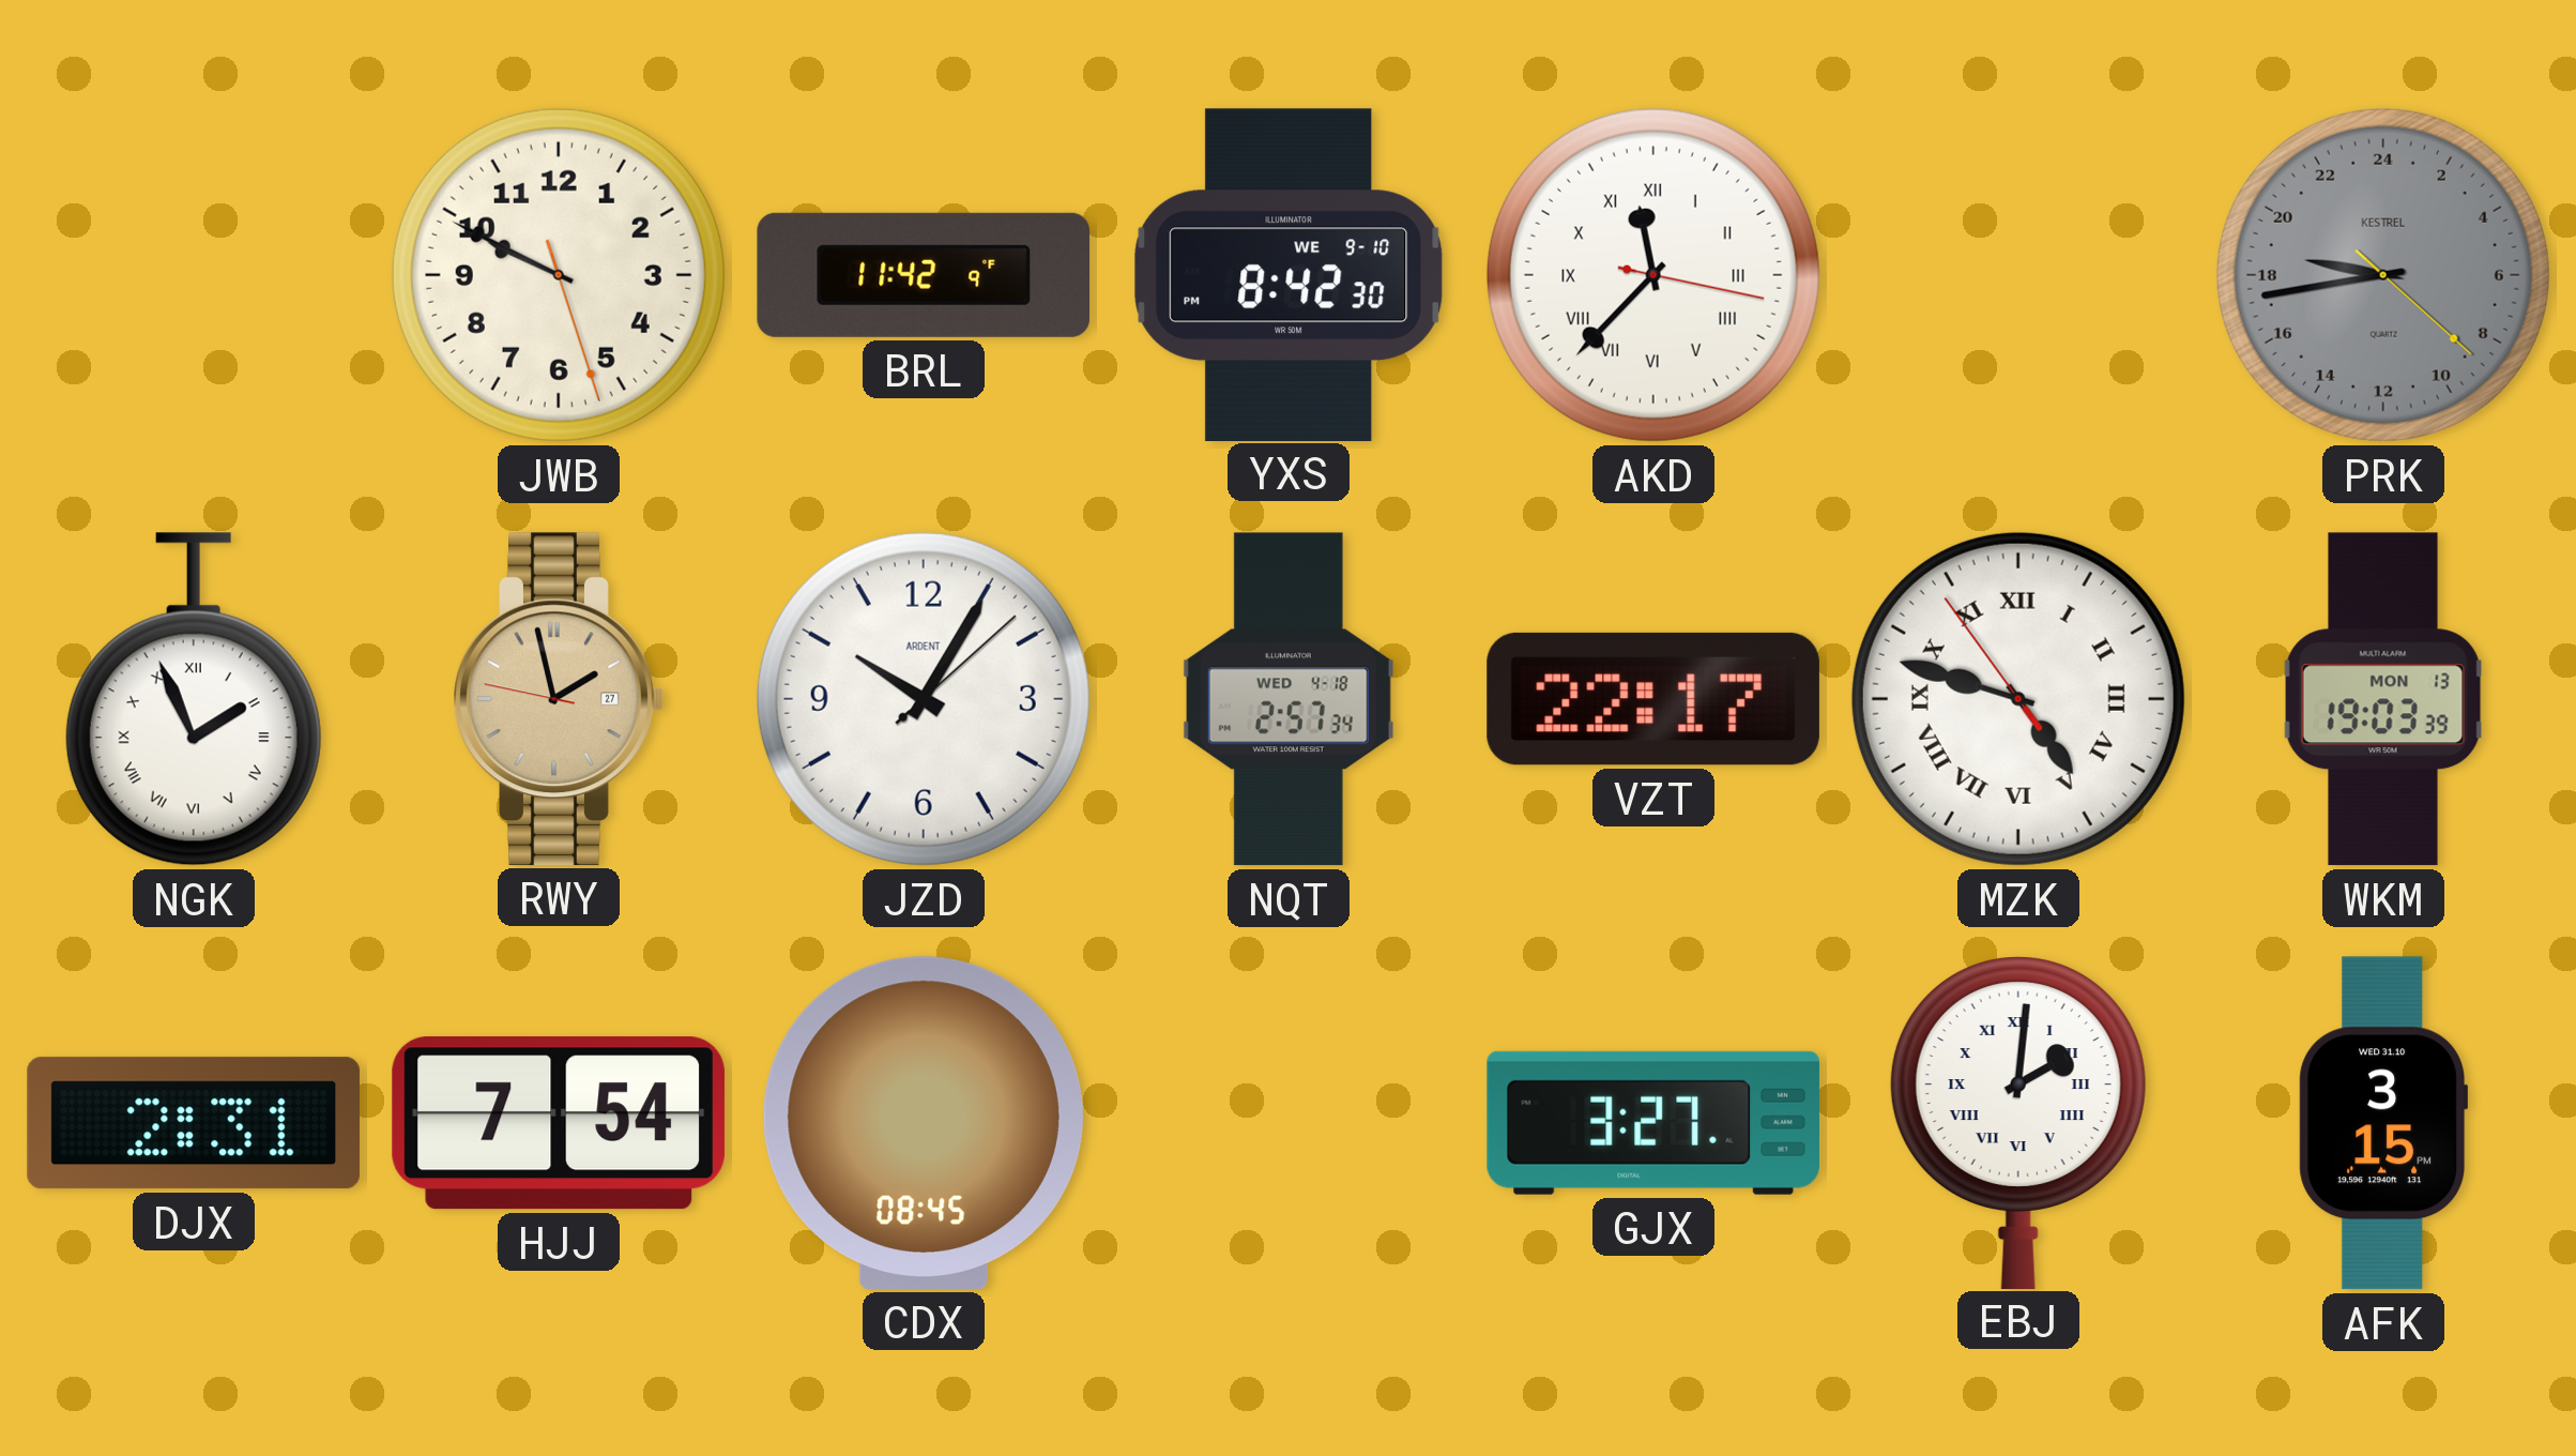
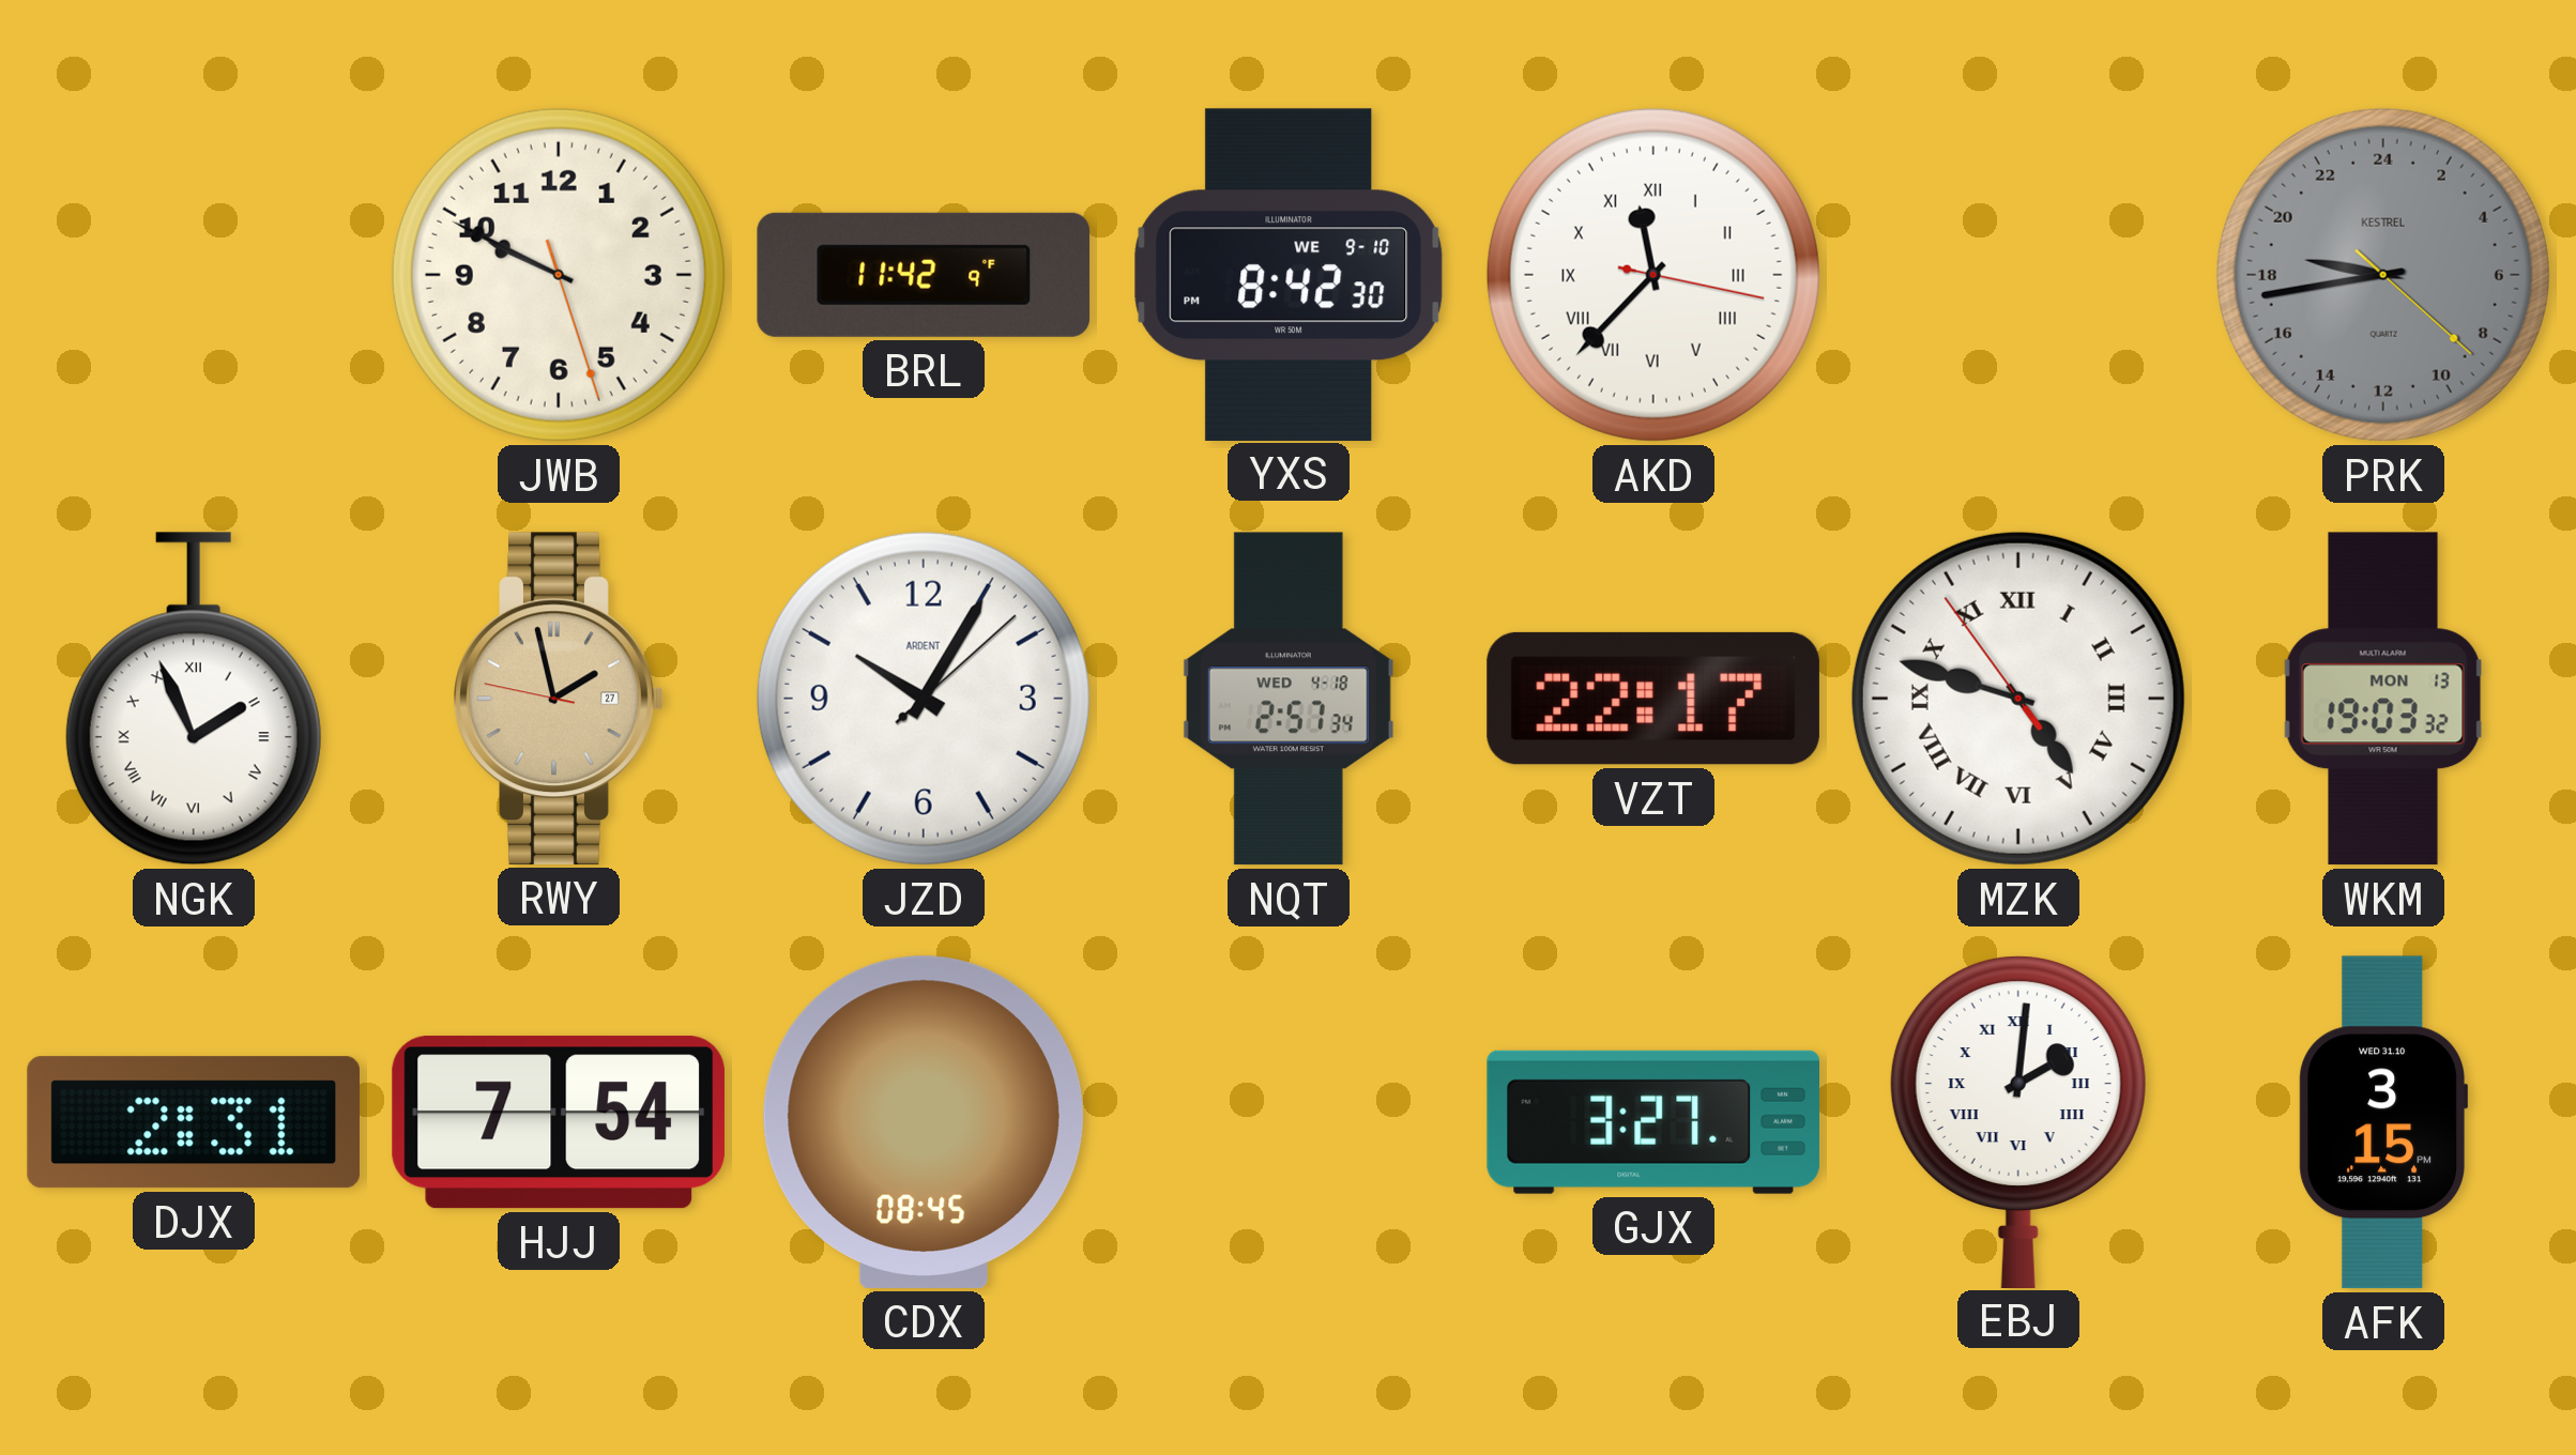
WKM: 19:03:39 -> 19:03:32 (2383, 699)
